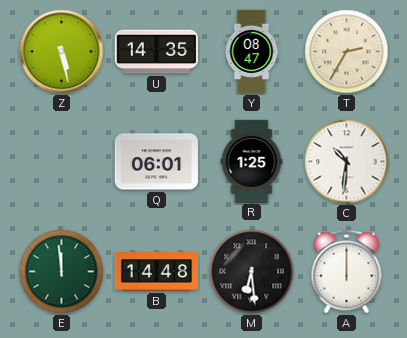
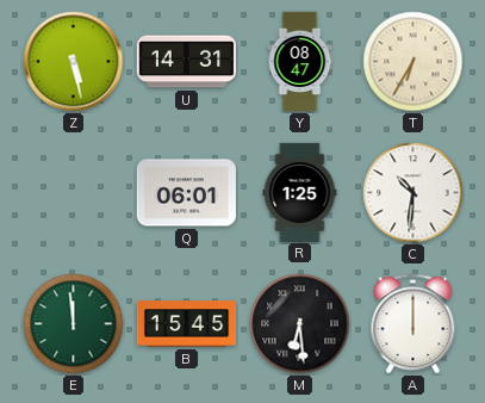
U: 14:35 -> 14:31 (186, 62)
T: 2:35 -> 6:35 (414, 62)
B: 14:48 -> 15:45 (187, 324)
